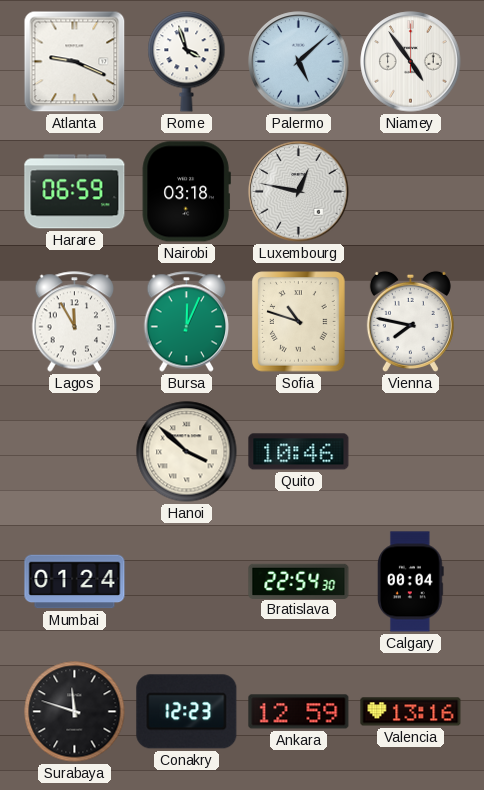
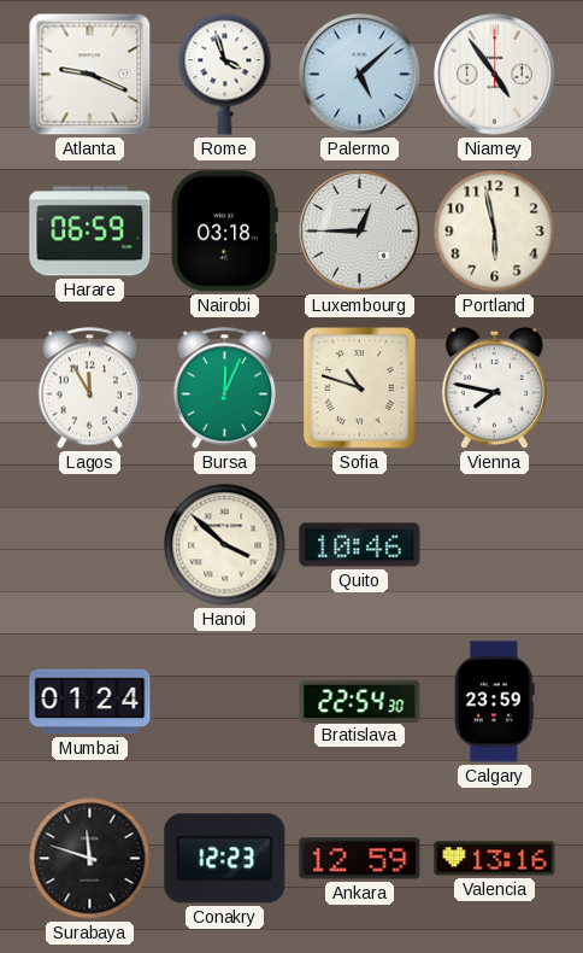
Luxembourg: 12:47 -> 12:45 (360, 232)
Portland: none -> 5:58 (495, 232)
Calgary: 00:04 -> 23:59 (494, 702)
